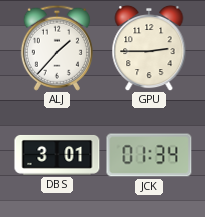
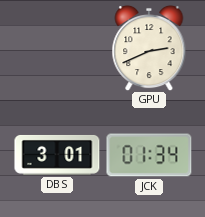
ALJ: 1:37 -> none (57, 48)
GPU: 2:45 -> 2:41 (149, 48)
